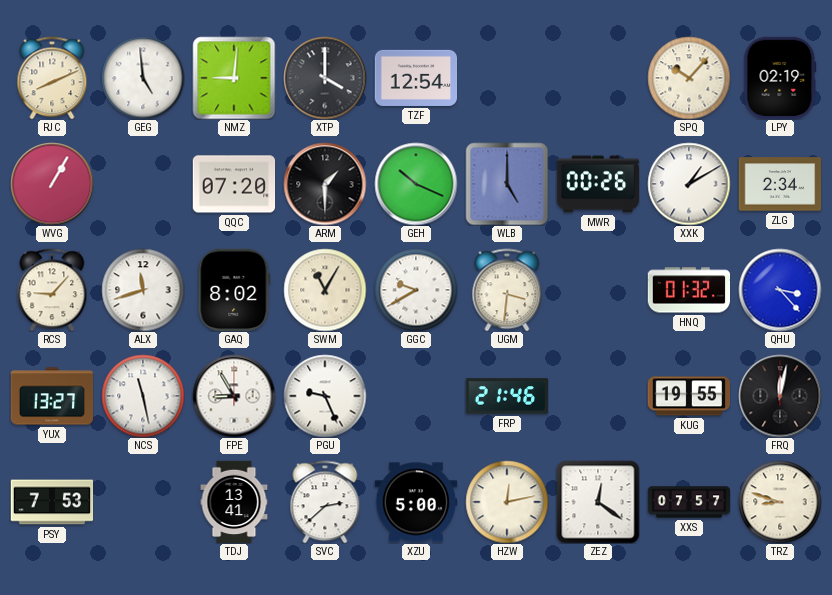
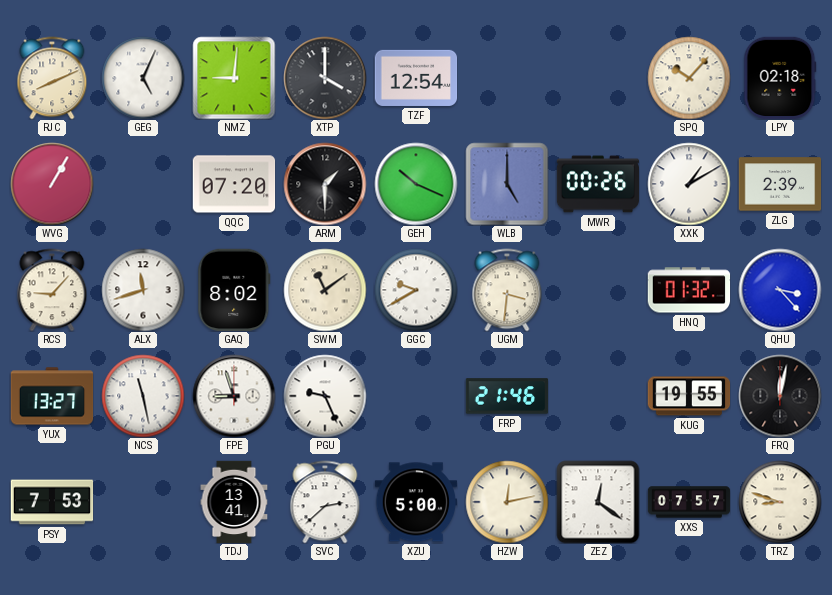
GEG: 4:59 -> 5:04 (143, 78)
LPY: 02:19 -> 02:18 (780, 78)
ZLG: 2:34 -> 2:39 (780, 184)
SWM: 11:05 -> 11:09 (325, 290)
FPE: 8:55 -> 8:57 (234, 396)
